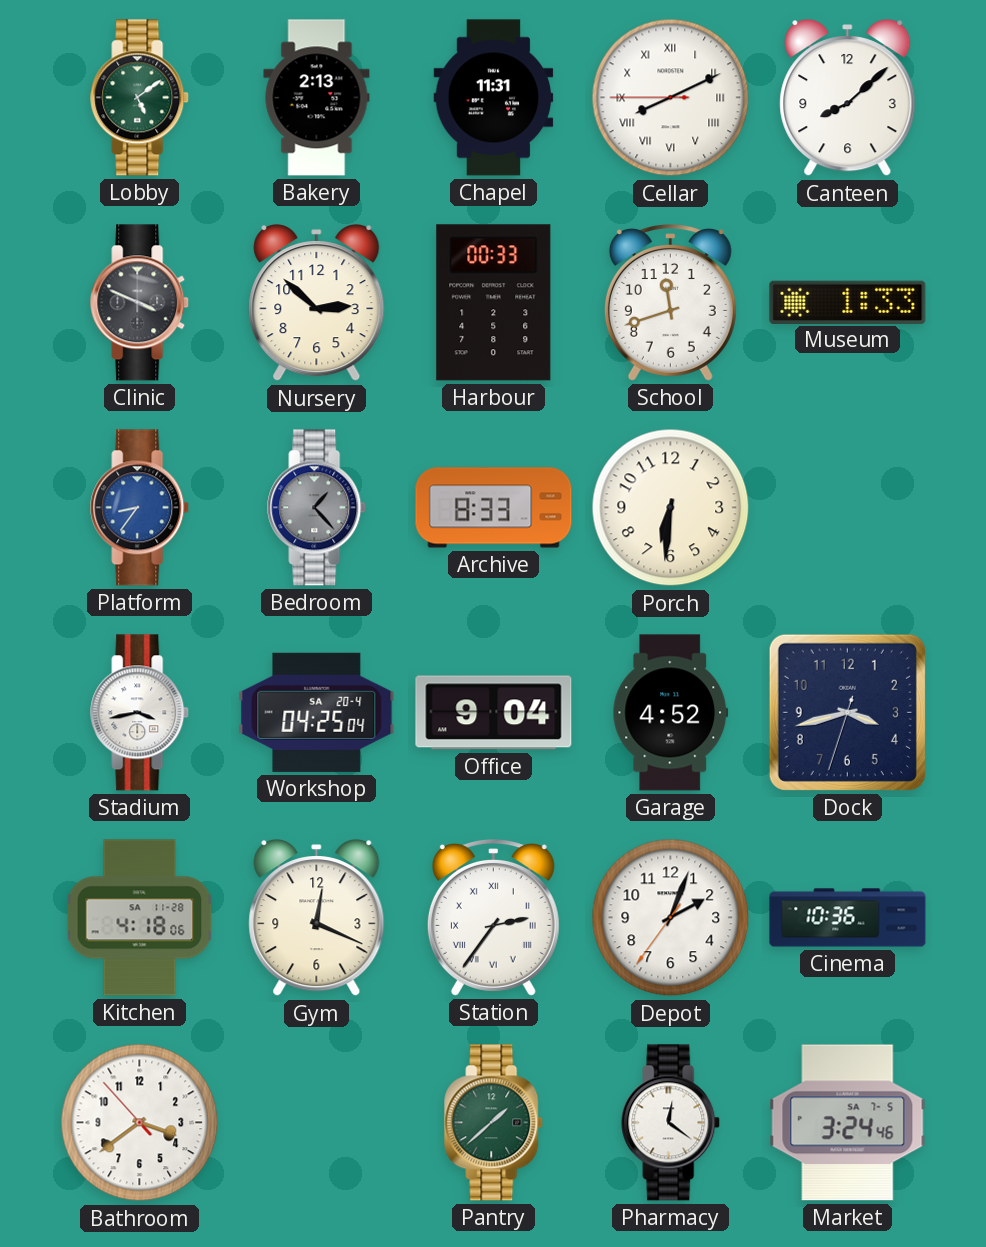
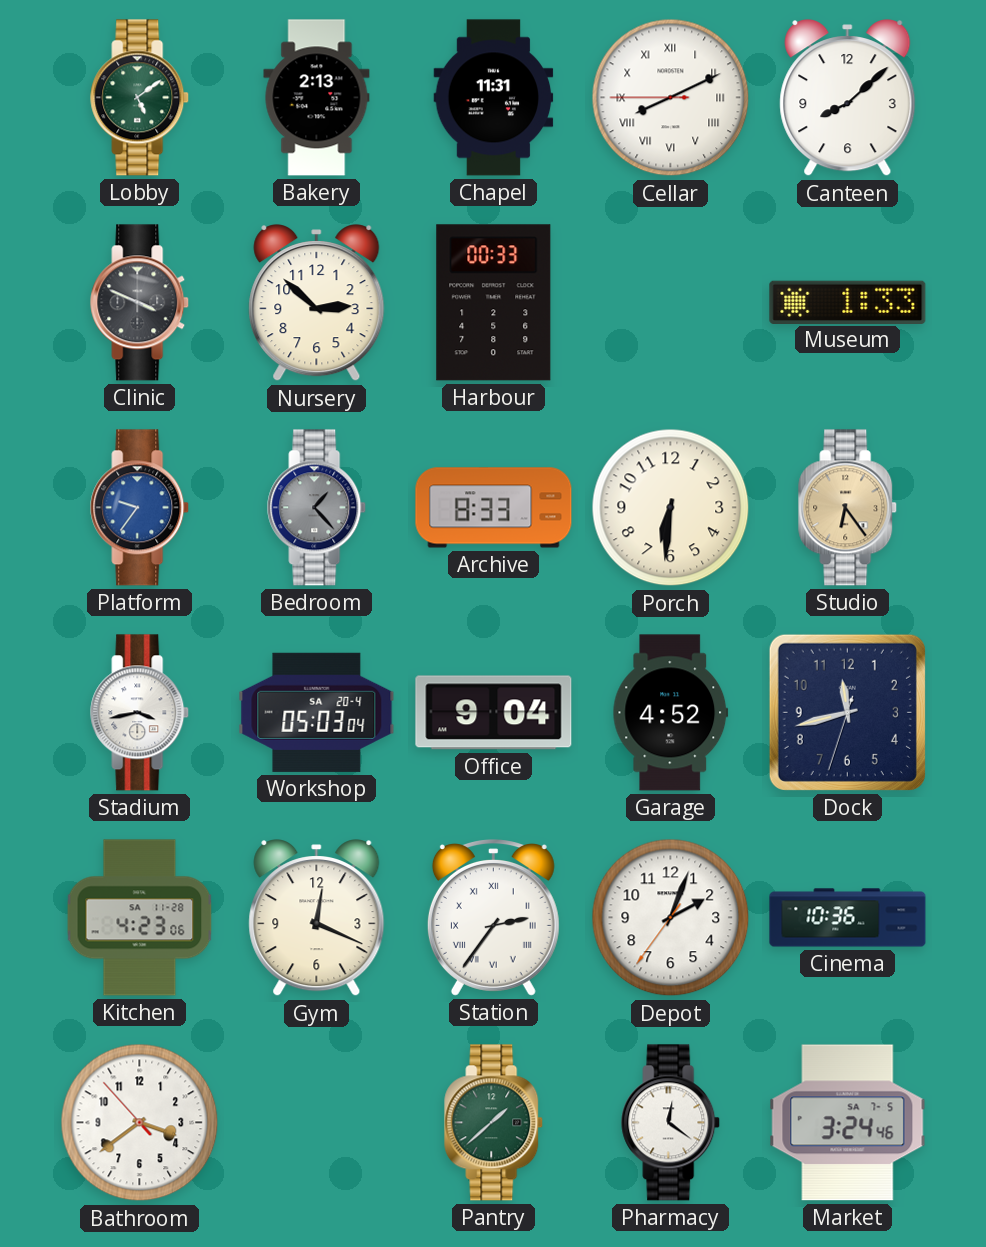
School: 11:42 -> none (670, 303)
Platform: 8:36 -> 9:36 (140, 508)
Studio: none -> 6:24 (848, 508)
Workshop: 04:25 -> 05:03 (317, 712)
Dock: 3:42 -> 11:42 (847, 712)
Kitchen: 4:18 -> 4:23 (140, 918)
